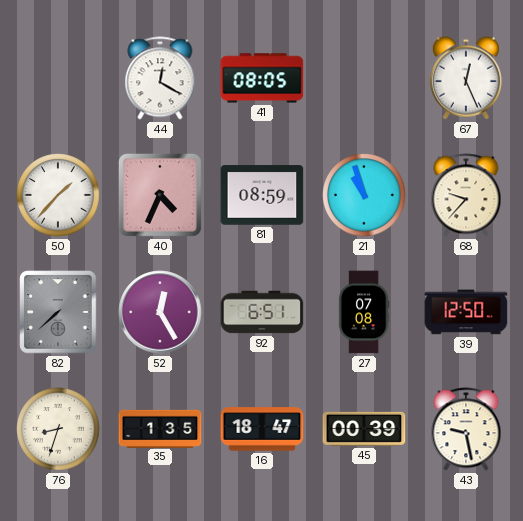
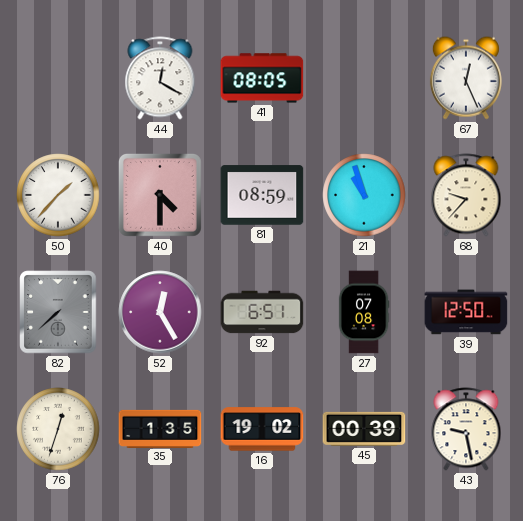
40: 4:34 -> 4:30 (160, 195)
76: 8:33 -> 12:33 (58, 429)
16: 18:47 -> 19:02 (262, 429)
